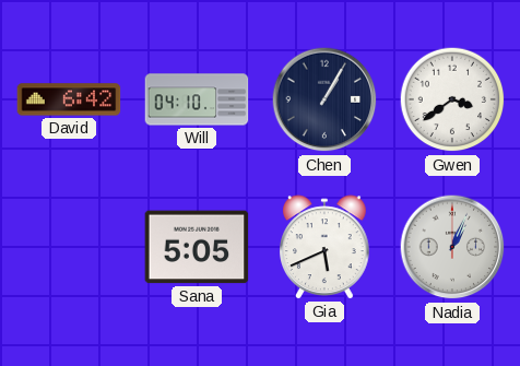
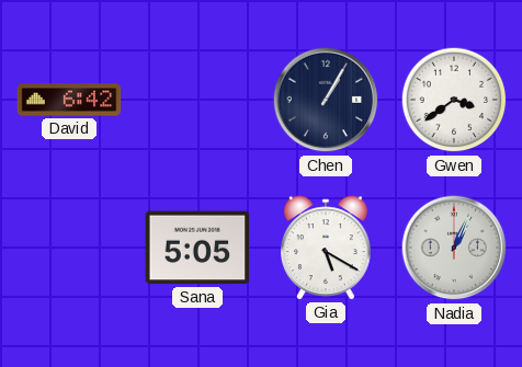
Will: 04:10 -> none (197, 99)
Gia: 5:41 -> 5:20 (327, 248)
